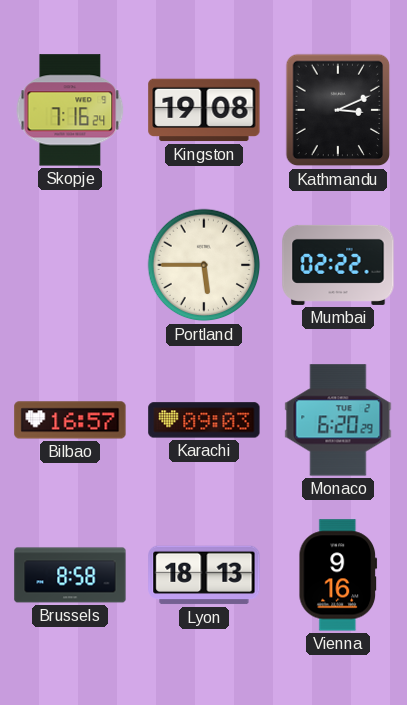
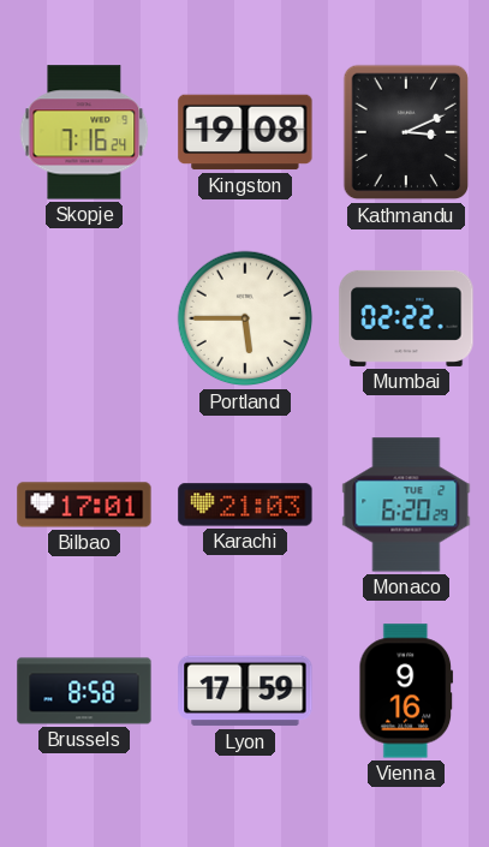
Bilbao: 16:57 -> 17:01 (84, 505)
Karachi: 09:03 -> 21:03 (245, 505)
Lyon: 18:13 -> 17:59 (245, 691)
